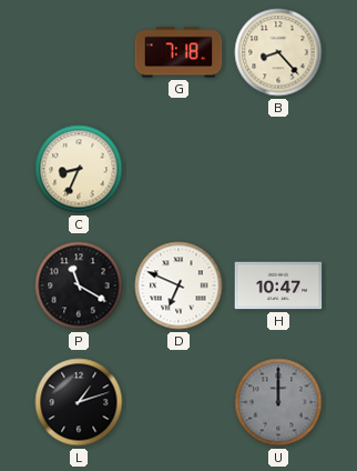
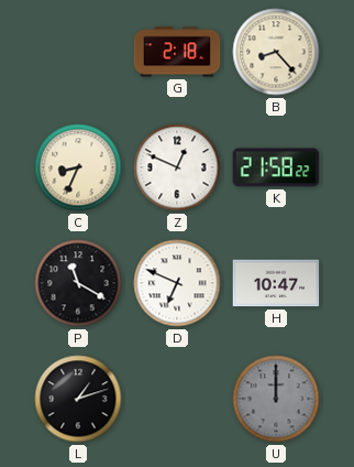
G: 7:18 -> 2:18 (177, 52)
Z: none -> 12:49 (177, 167)
K: none -> 21:58 (276, 167)
